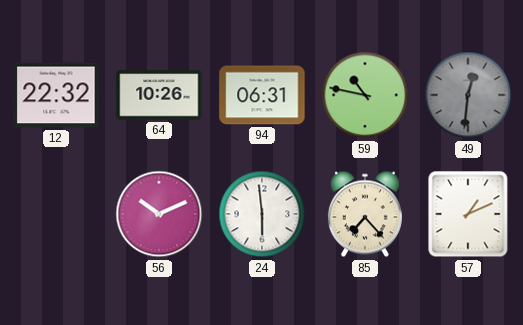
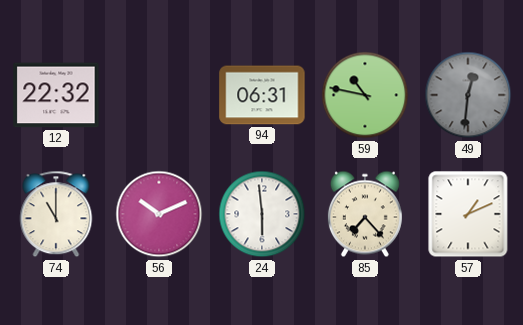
64: 10:26 -> none (159, 95)
74: none -> 11:00 (56, 214)
